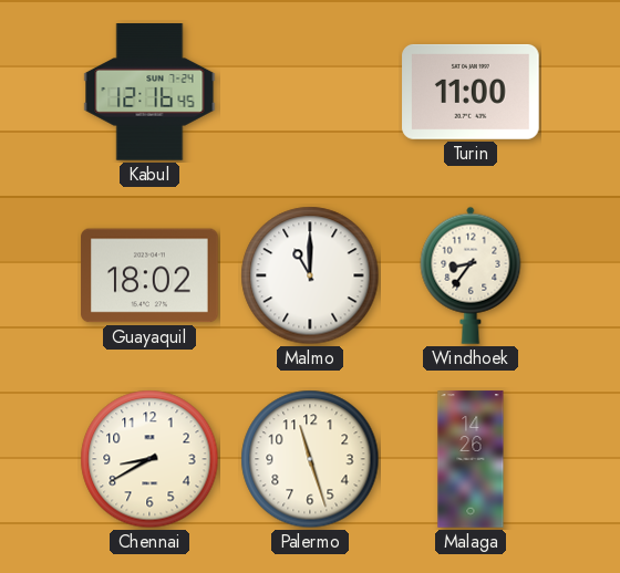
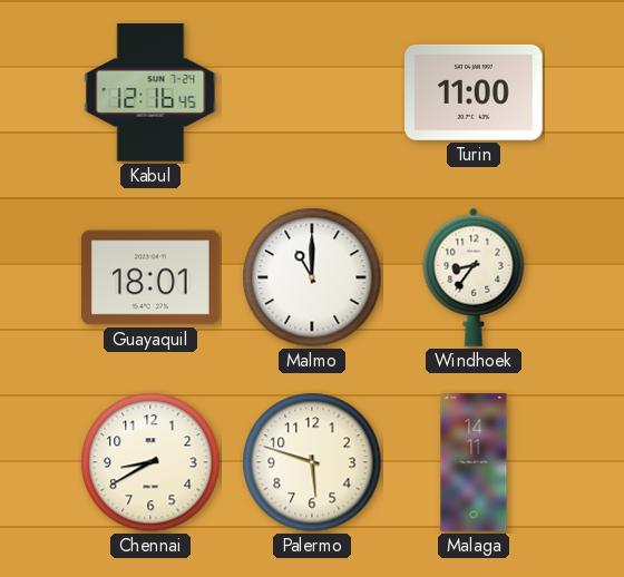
Guayaquil: 18:02 -> 18:01 (150, 277)
Palermo: 11:27 -> 5:48 (312, 462)
Malaga: 14:26 -> 14:11 (474, 462)
